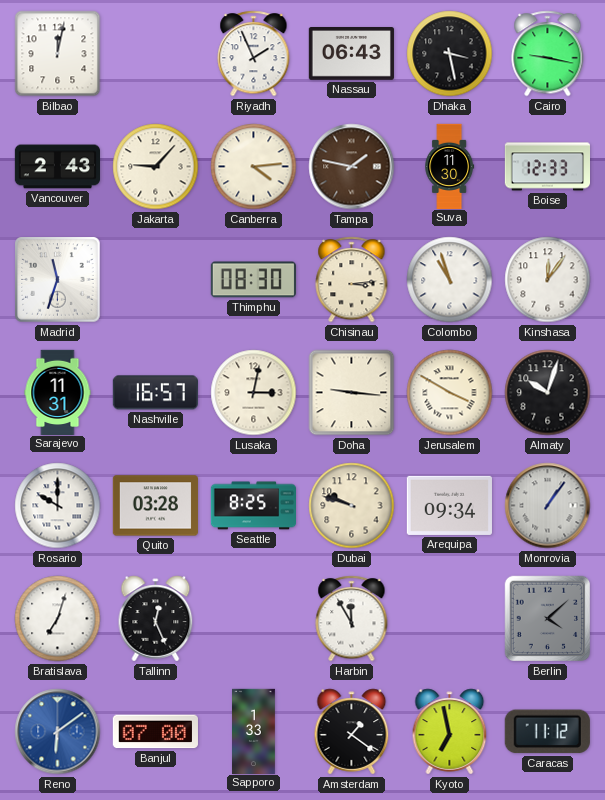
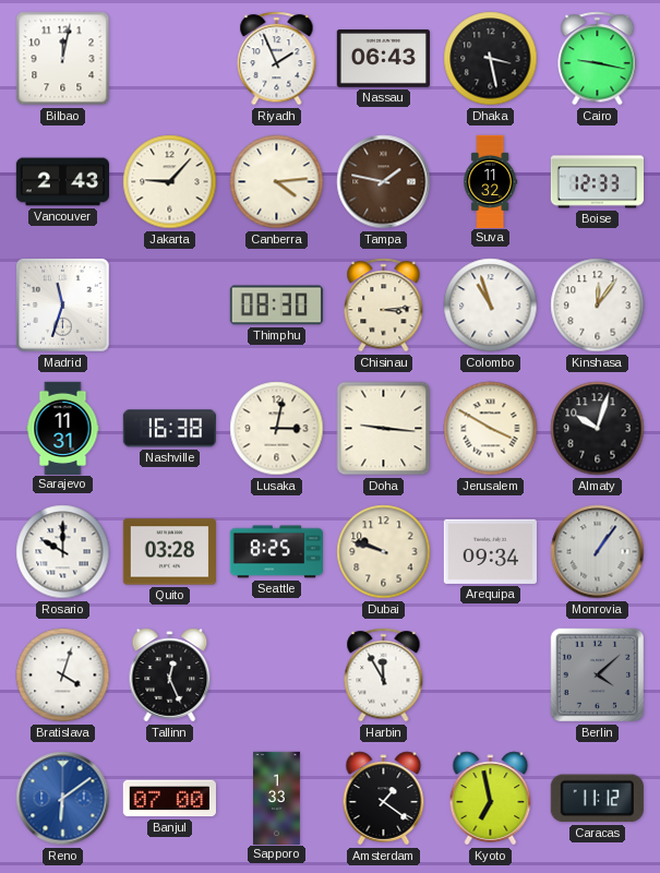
Suva: 11:30 -> 11:32 (491, 181)
Nashville: 16:57 -> 16:38 (169, 429)
Bratislava: 7:03 -> 4:03 (63, 675)
